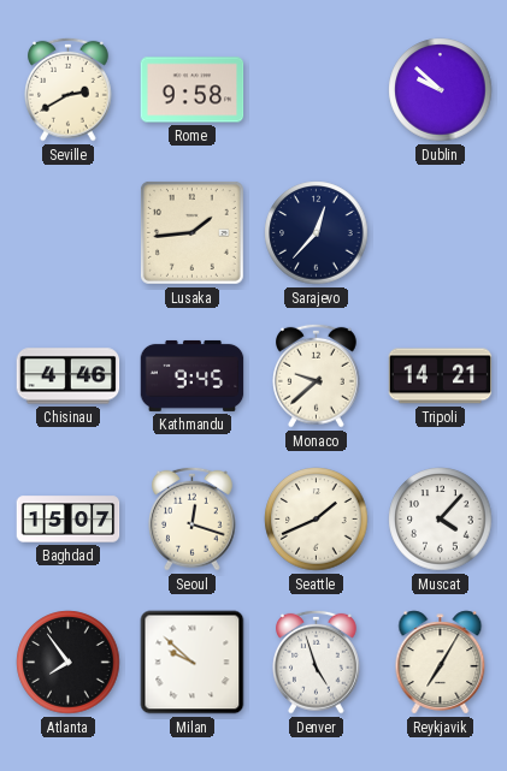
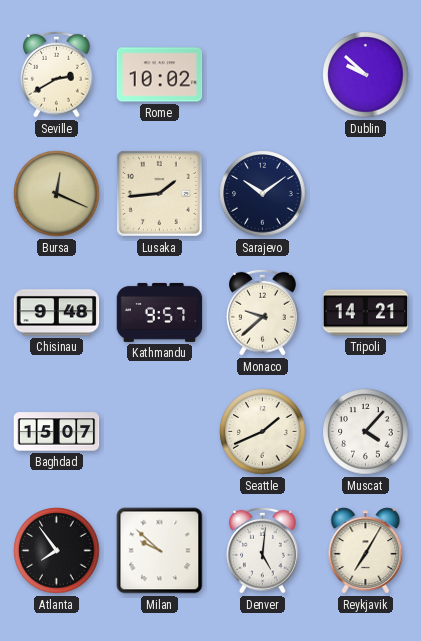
Rome: 9:58 -> 10:02 (160, 75)
Bursa: none -> 12:19 (57, 194)
Sarajevo: 12:37 -> 10:09 (263, 194)
Chisinau: 4:46 -> 9:48 (57, 313)
Kathmandu: 9:45 -> 9:57 (160, 312)
Seoul: 12:18 -> none (193, 518)
Denver: 4:57 -> 5:01 (263, 550)
